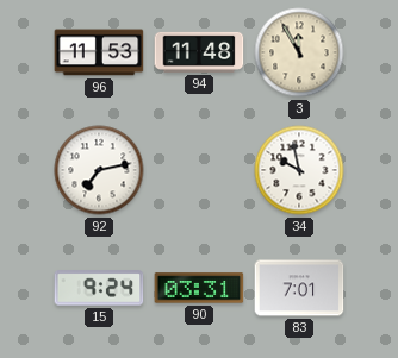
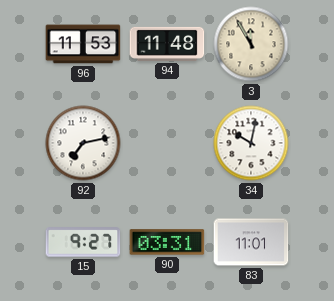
34: 9:58 -> 10:02 (251, 143)
15: 9:24 -> 9:27 (83, 242)
83: 7:01 -> 11:01 (251, 242)
